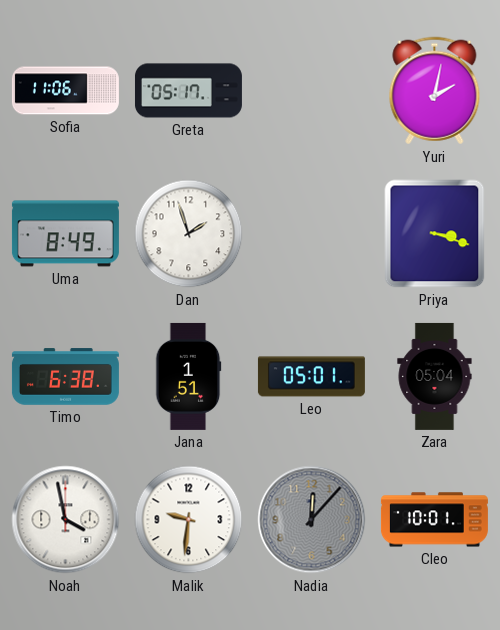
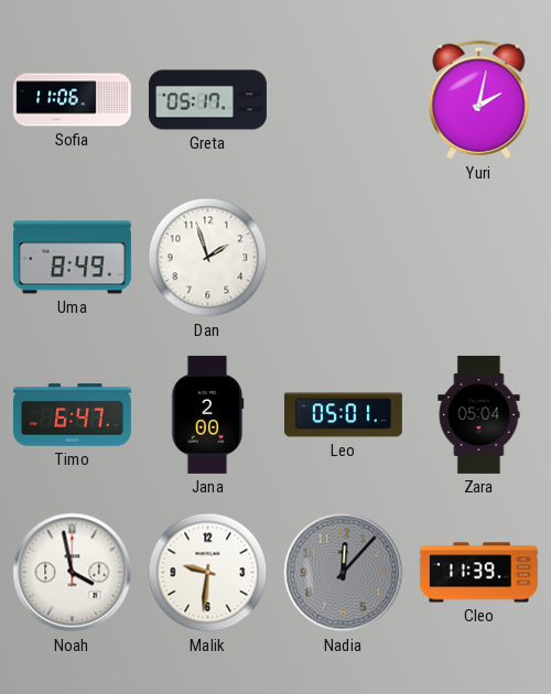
Priya: 3:18 -> none (435, 234)
Timo: 6:38 -> 6:47 (72, 415)
Jana: 1:51 -> 2:00 (207, 414)
Cleo: 10:01 -> 11:39 (478, 573)
